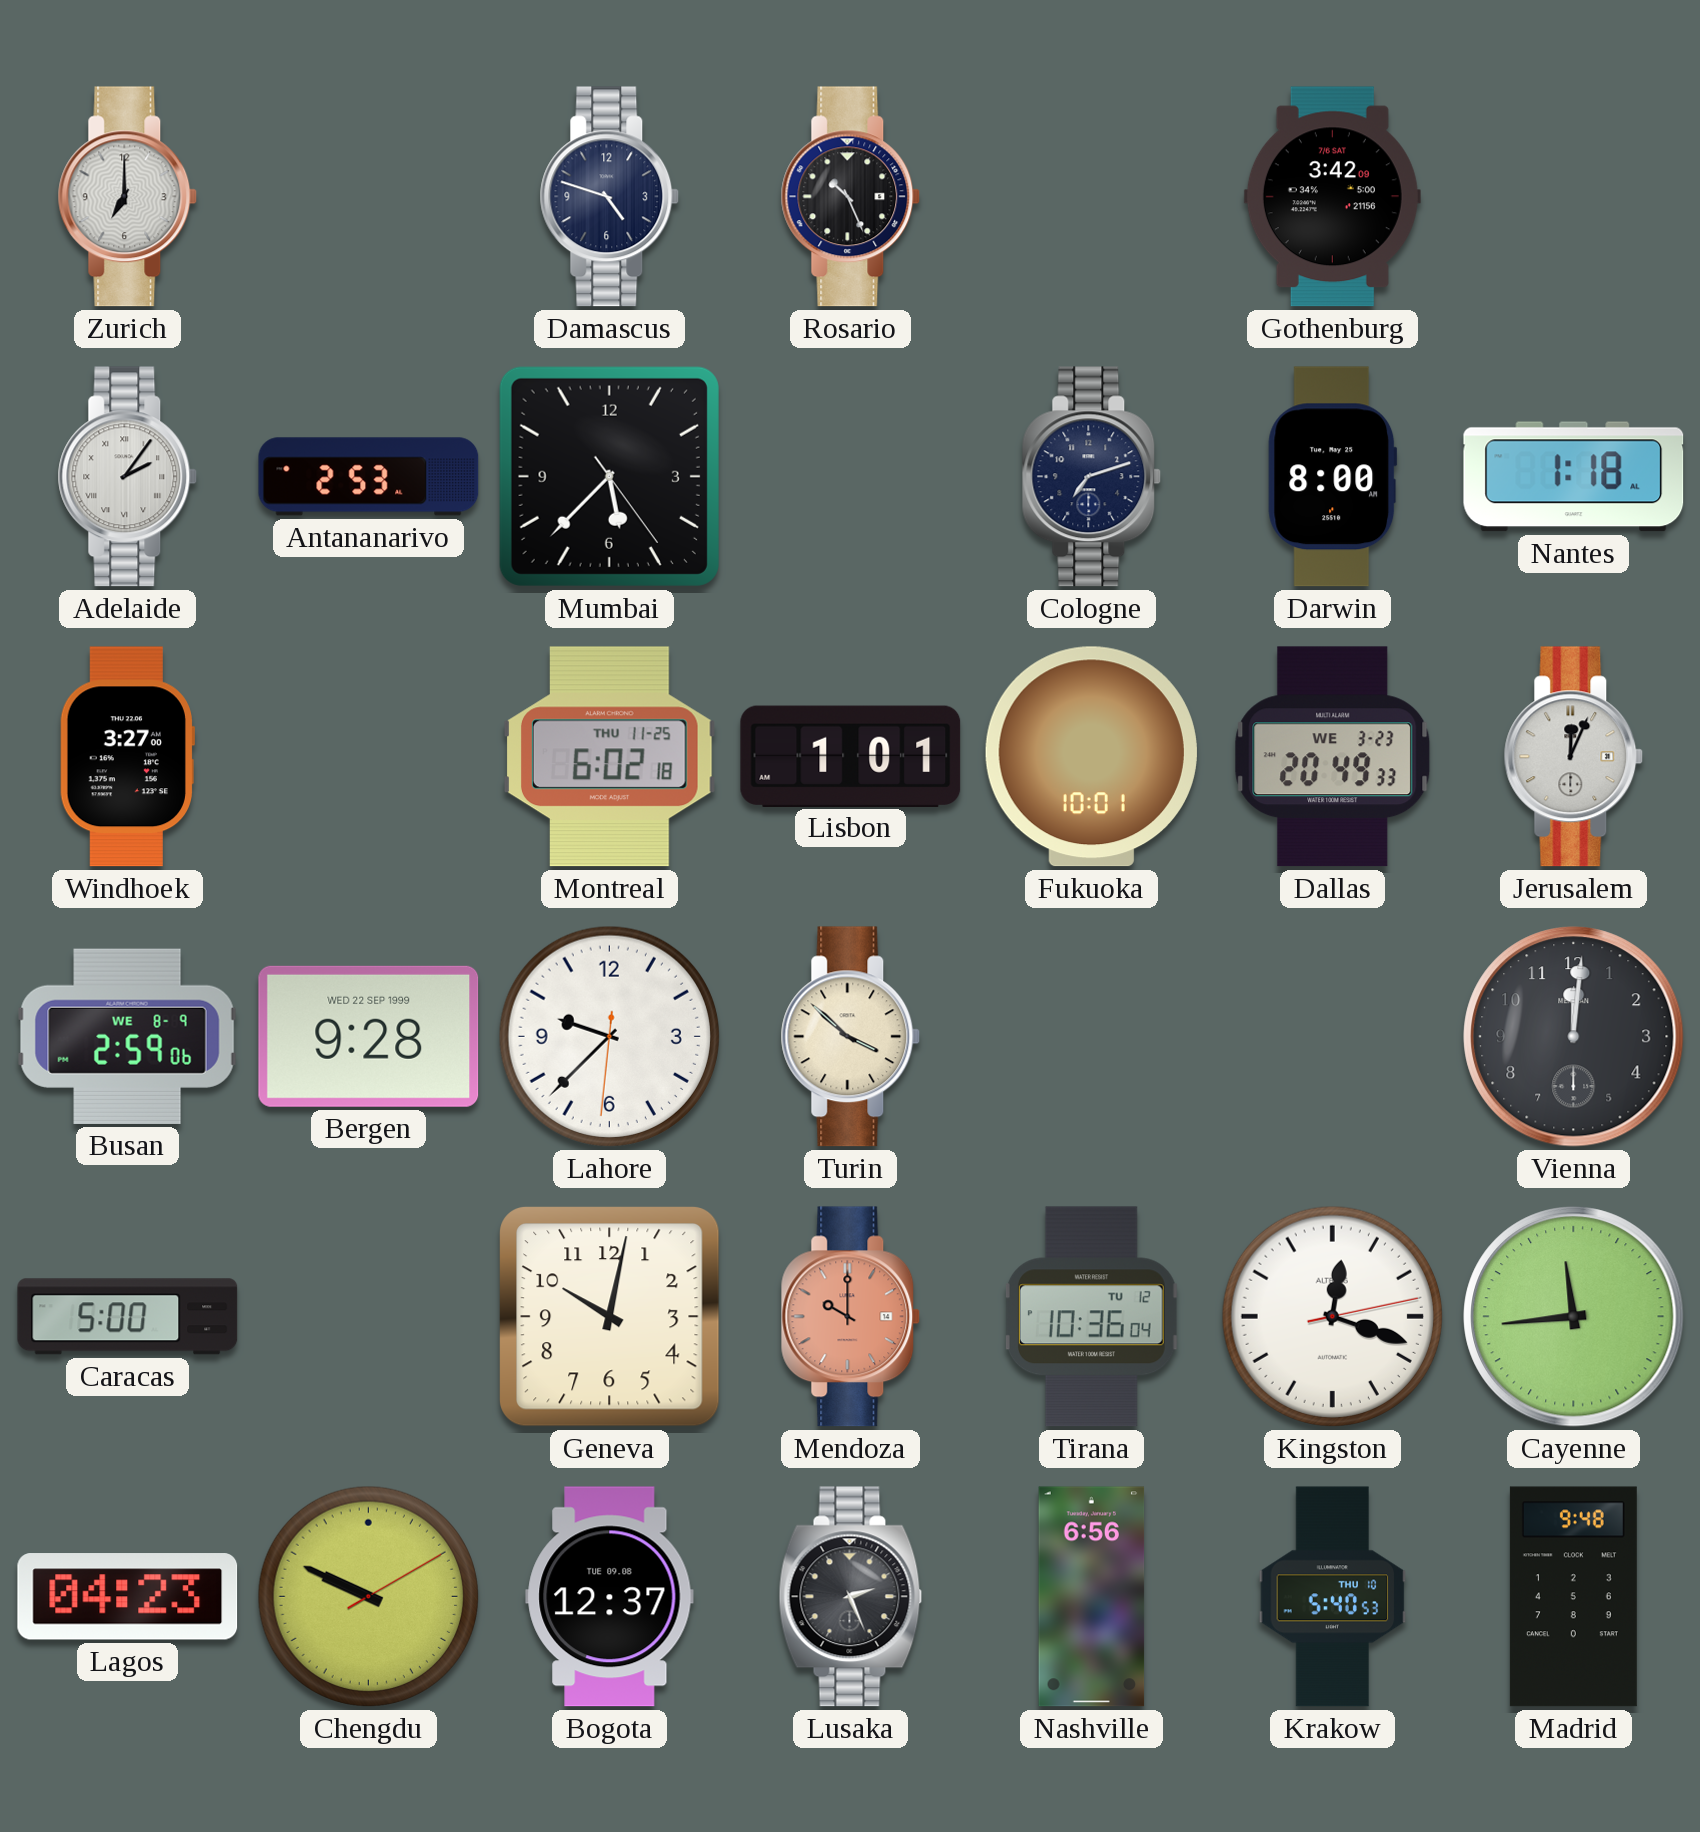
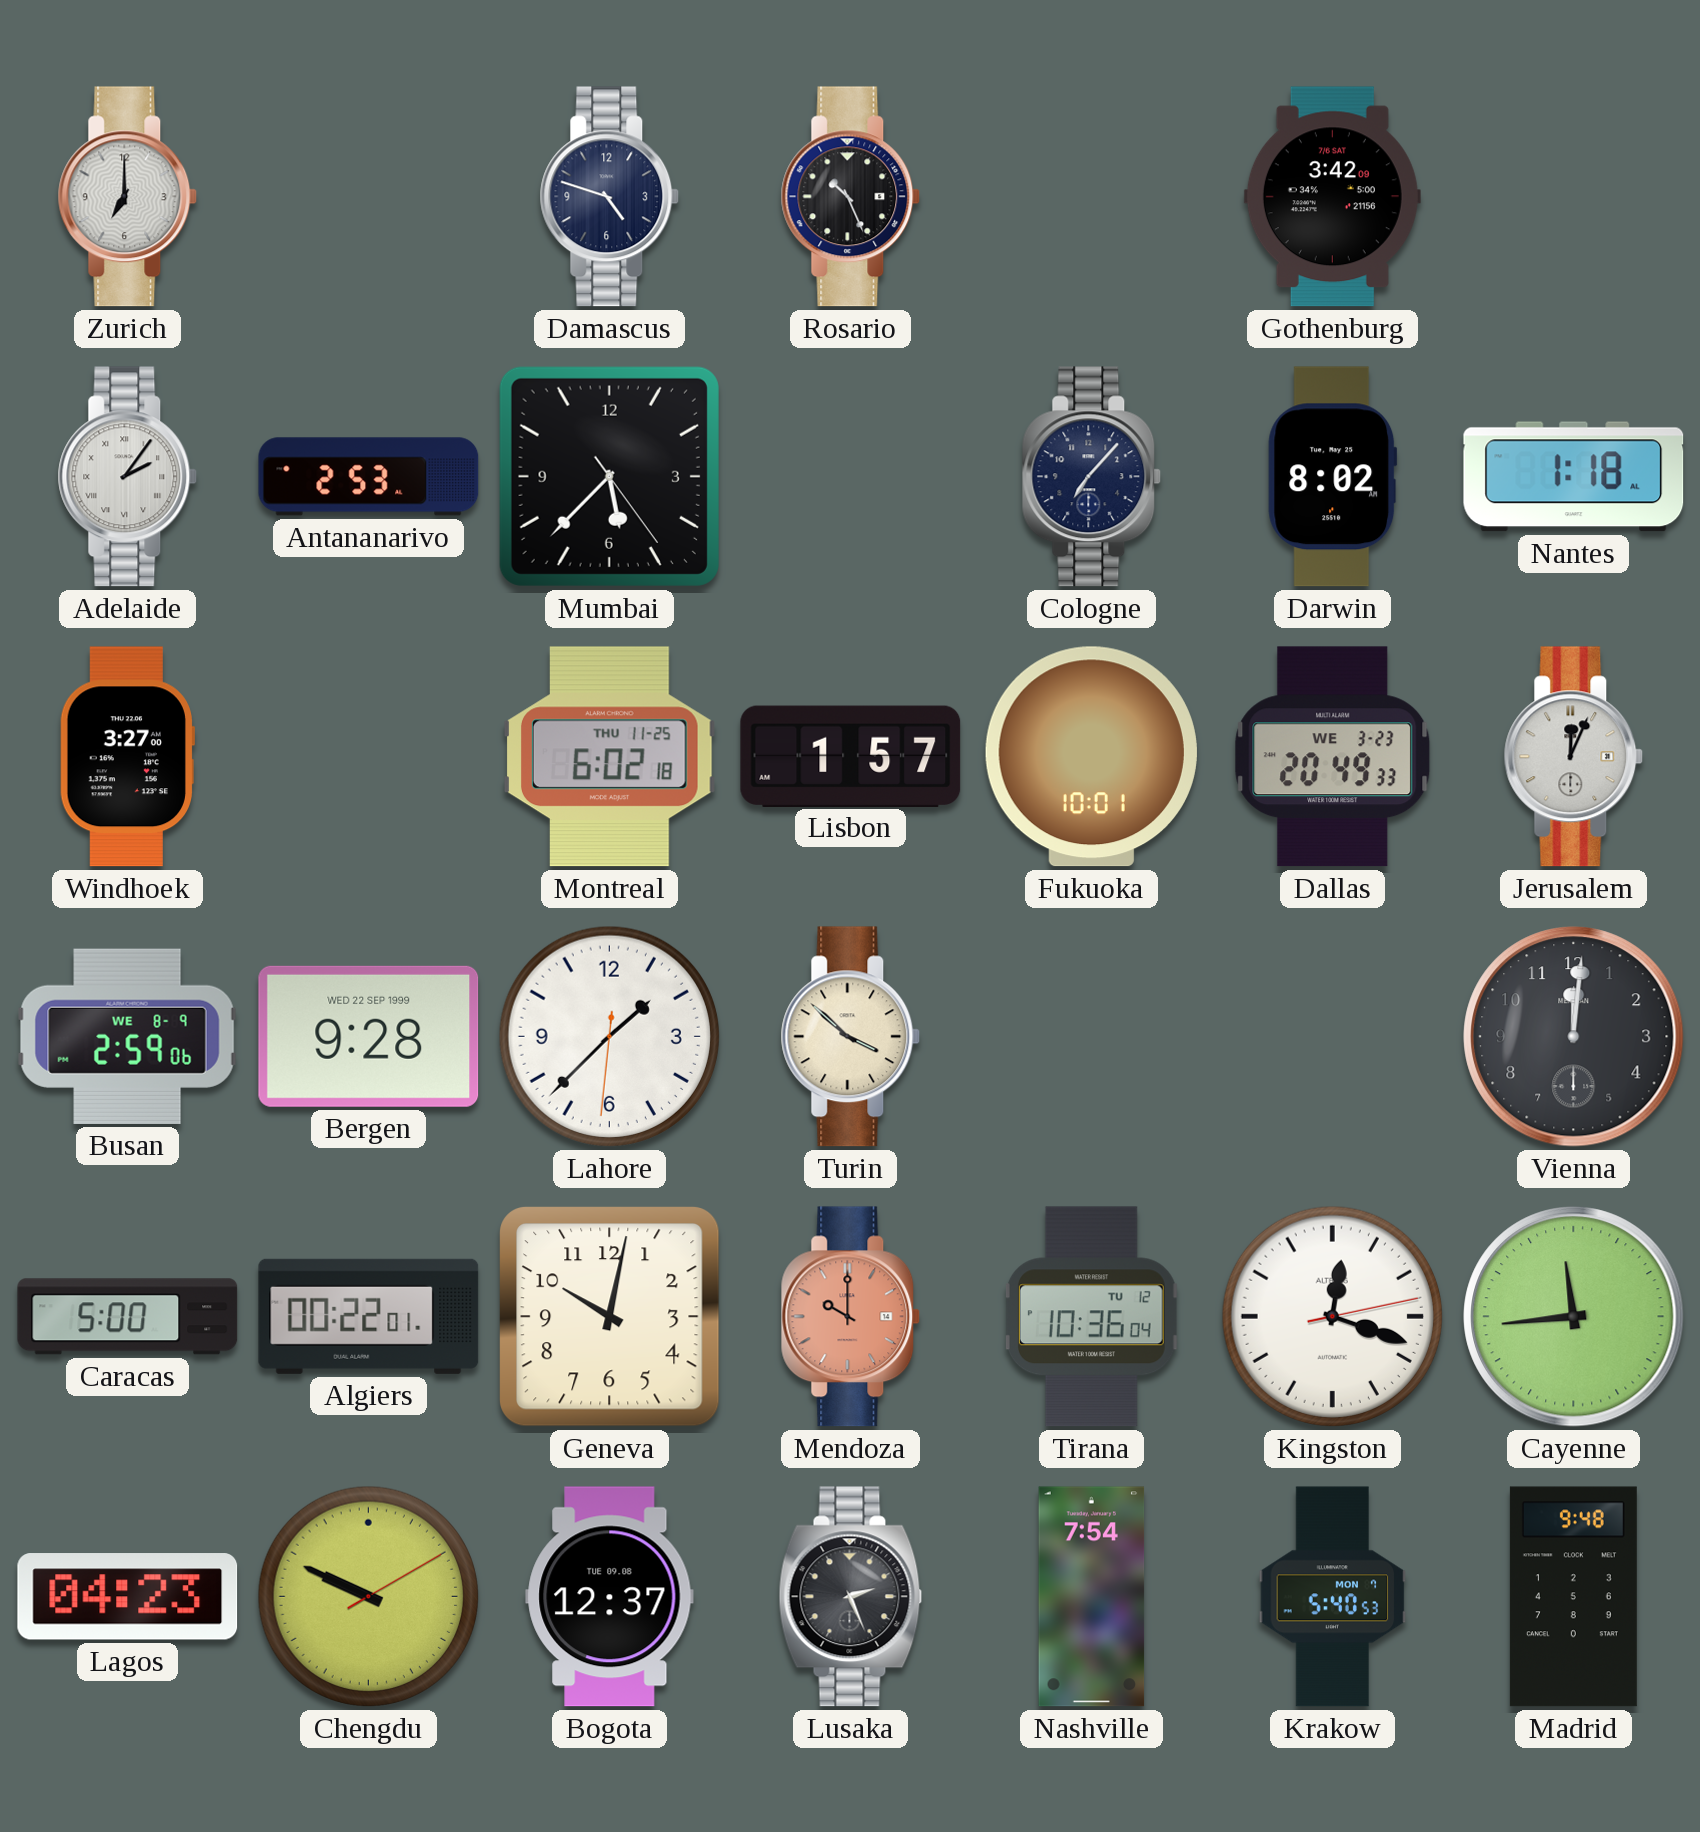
Cologne: 7:12 -> 7:07 (1092, 477)
Darwin: 8:00 -> 8:02 (1333, 477)
Lisbon: 1:01 -> 1:57 (851, 756)
Lahore: 9:37 -> 1:37 (609, 1036)
Algiers: none -> 00:22 (369, 1316)
Nashville: 6:56 -> 7:54 (1092, 1597)
Krakow date: THU 10 -> MON 7 (1333, 1597)
